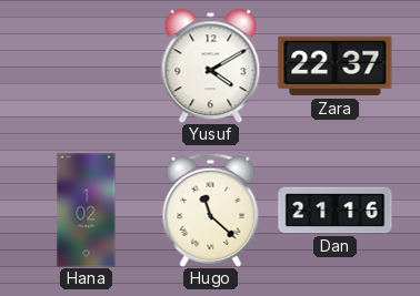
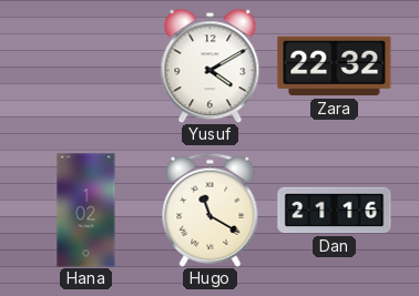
Zara: 22:37 -> 22:32 (335, 67)
Hugo: 11:22 -> 11:20 (211, 210)
